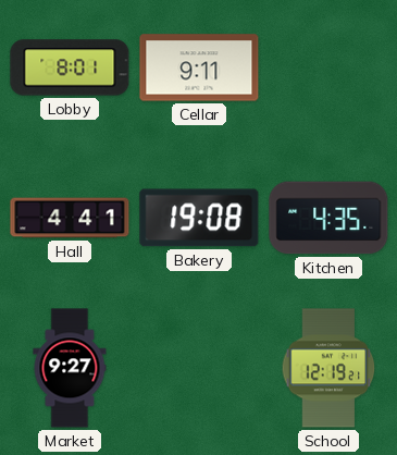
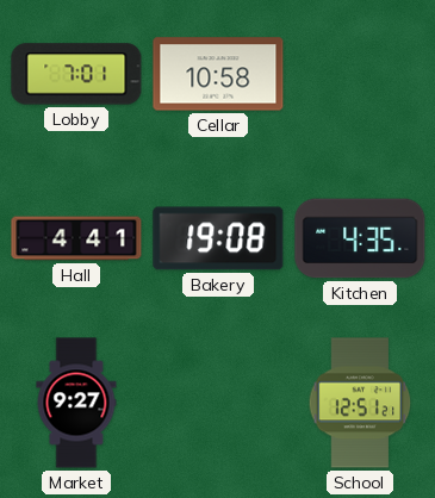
Lobby: 8:01 -> 7:01 (76, 74)
Cellar: 9:11 -> 10:58 (218, 74)
School: 12:19 -> 12:51 (360, 403)
